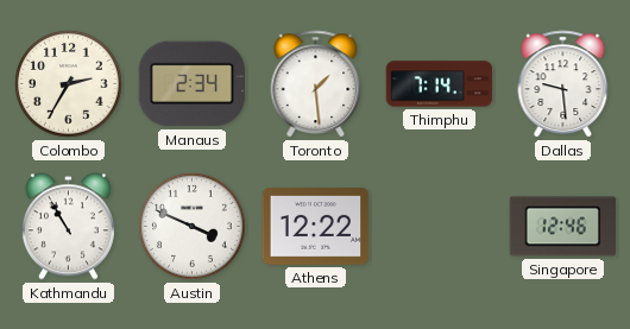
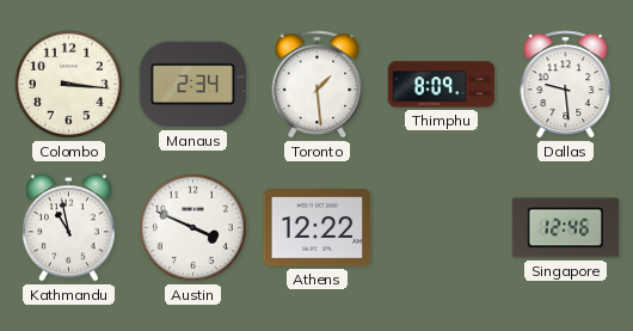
Colombo: 2:35 -> 3:16 (68, 84)
Thimphu: 7:14 -> 8:09 (442, 85)
Kathmandu: 10:55 -> 10:58 (68, 228)
